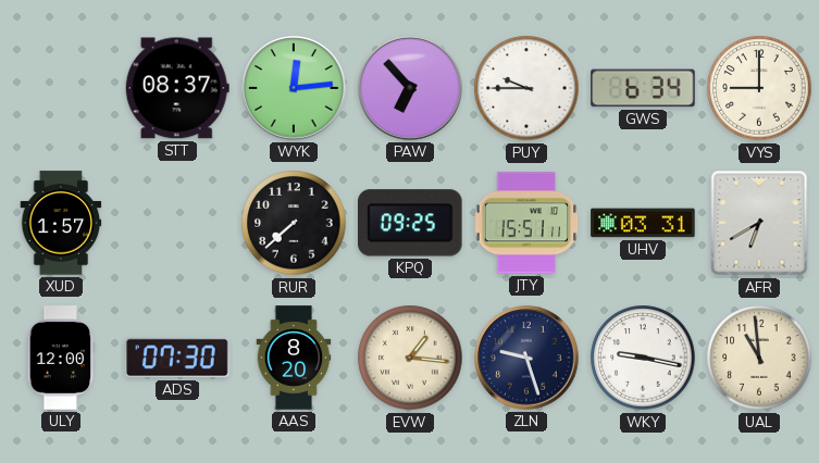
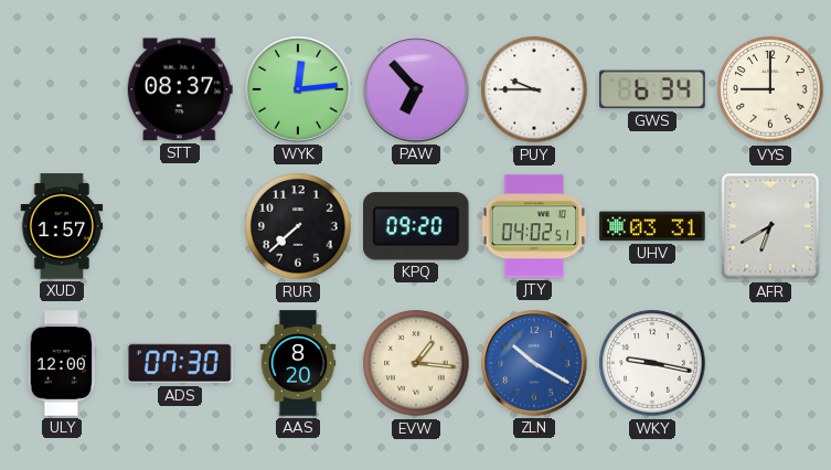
KPQ: 09:25 -> 09:20 (417, 226)
JTY: 15:51 -> 04:02 (534, 226)
ZLN: 9:27 -> 10:20 (534, 363)
ZLN dial: navy -> blue (534, 363)
UAL: 10:59 -> none (759, 358)
